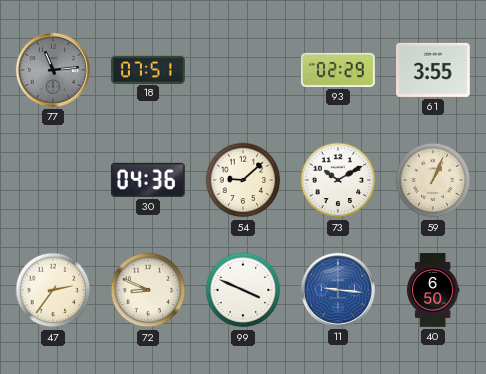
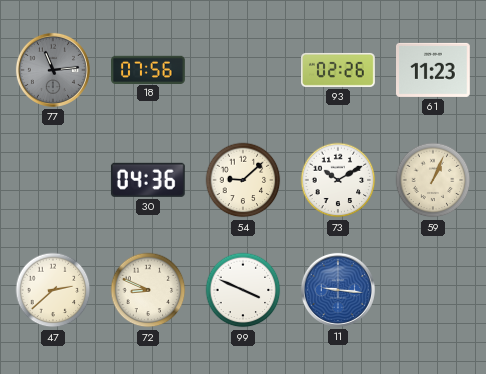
18: 07:51 -> 07:56 (149, 69)
93: 02:29 -> 02:26 (339, 70)
61: 3:55 -> 11:23 (434, 70)
47: 2:36 -> 2:38 (53, 290)
40: 6:50 -> none (433, 290)
